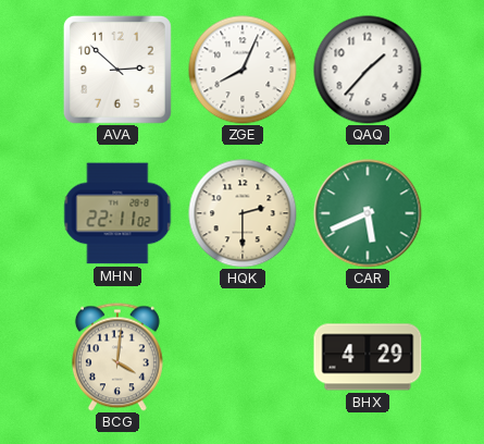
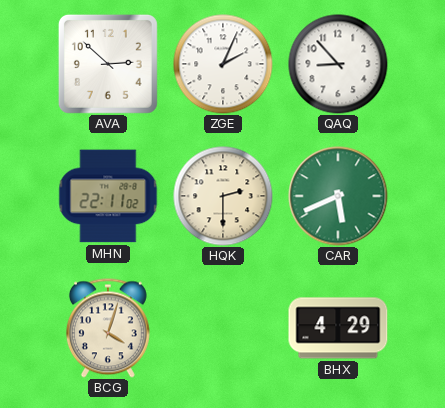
ZGE: 8:04 -> 2:04 (223, 64)
QAQ: 1:37 -> 8:53 (338, 64)
BCG: 4:01 -> 4:03 (108, 328)
